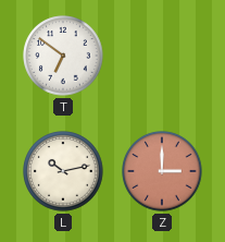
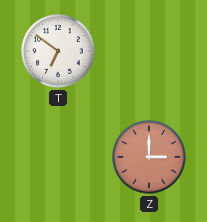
L: 10:13 -> none (63, 171)
